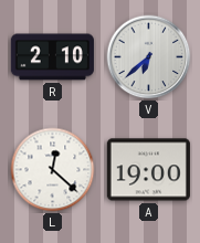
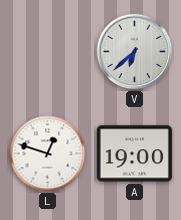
R: 2:10 -> none (52, 57)
L: 12:22 -> 12:48 (48, 154)
